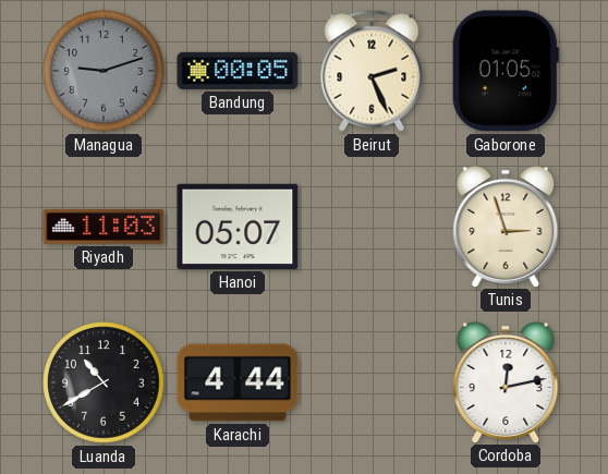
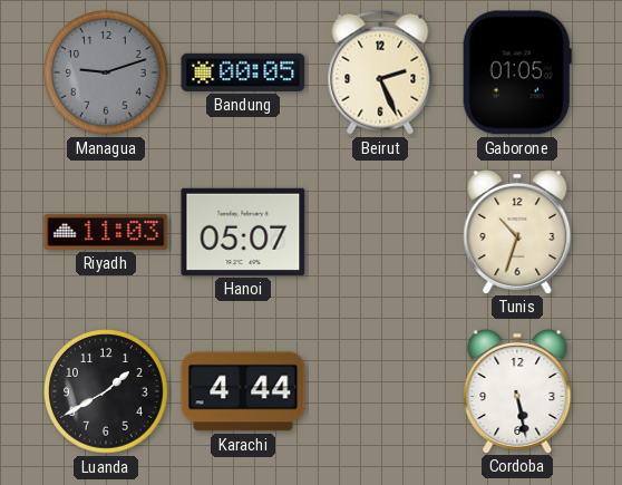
Tunis: 2:57 -> 10:33 (517, 231)
Luanda: 10:40 -> 1:40 (106, 391)
Cordoba: 12:13 -> 5:28 (517, 390)
